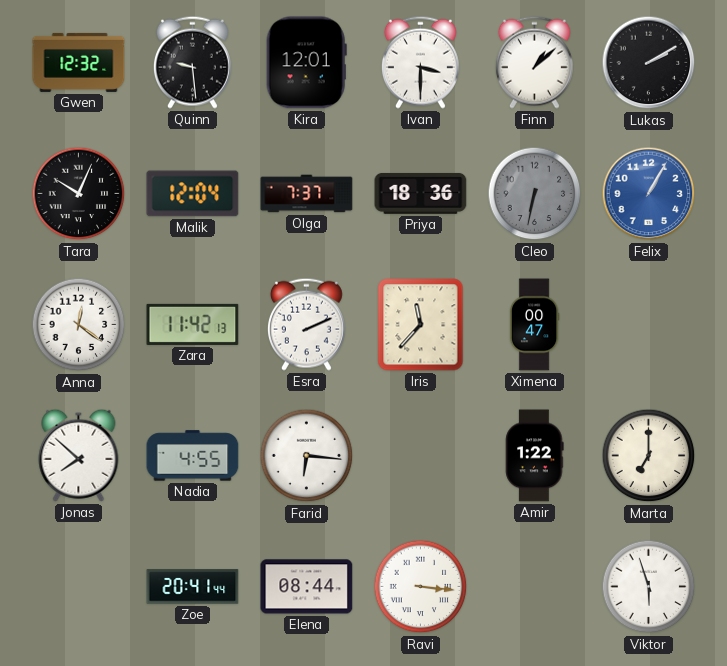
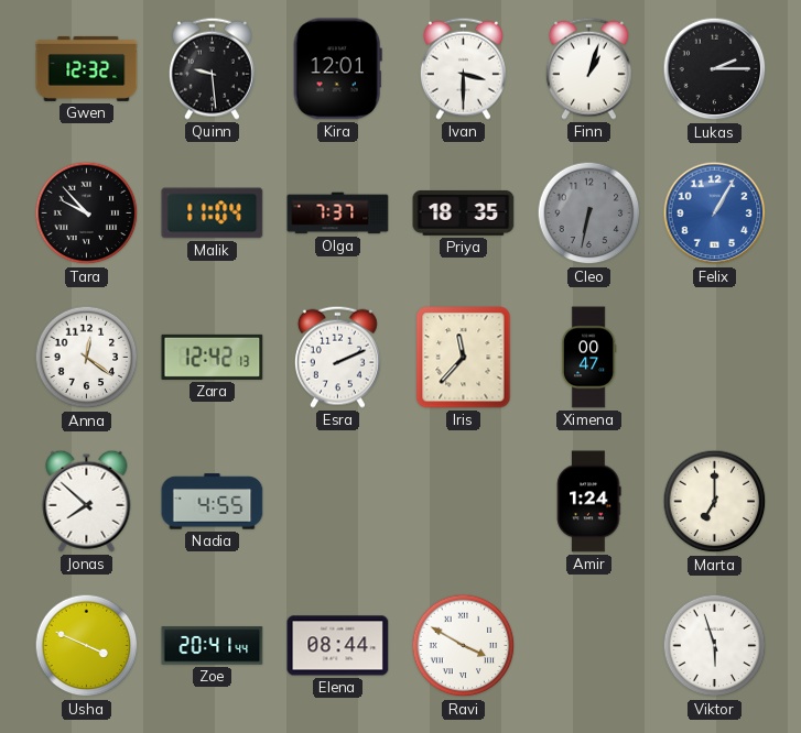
Finn: 1:08 -> 1:03 (588, 68)
Lukas: 2:10 -> 2:15 (715, 69)
Tara: 10:04 -> 9:53 (87, 214)
Malik: 12:04 -> 11:04 (213, 214)
Priya: 18:36 -> 18:35 (464, 212)
Zara: 11:42 -> 12:42 (213, 357)
Farid: 6:16 -> none (307, 456)
Amir: 1:22 -> 1:24 (589, 502)
Usha: none -> 3:49 (87, 646)
Ravi: 3:16 -> 3:50 (464, 646)
